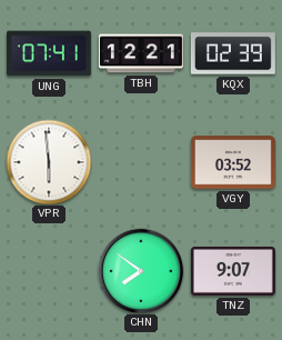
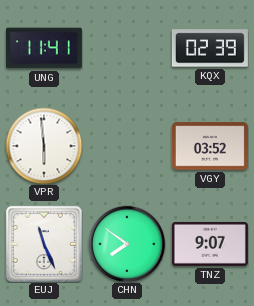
UNG: 07:41 -> 11:41 (44, 48)
TBH: 12:21 -> none (141, 53)
EUJ: none -> 11:26 (44, 244)
